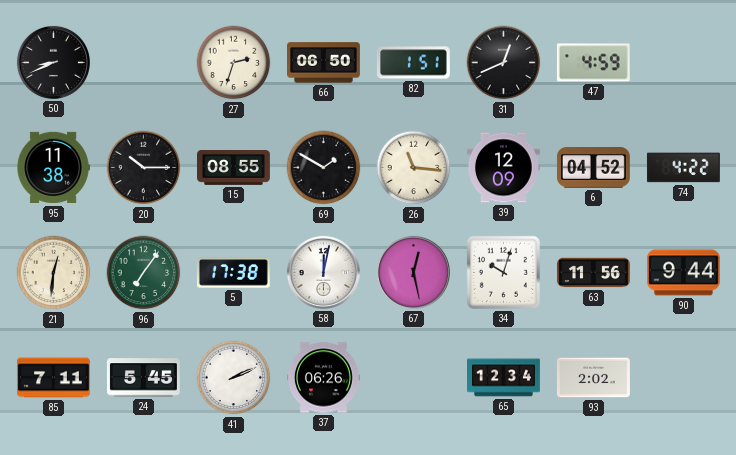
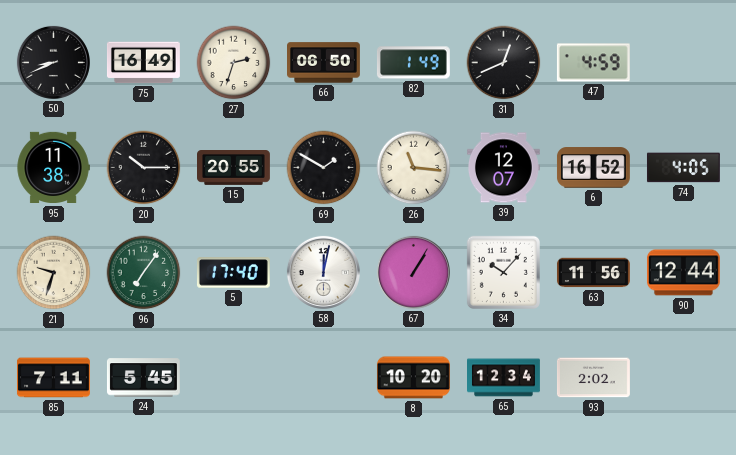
75: none -> 16:49 (143, 63)
82: 1:51 -> 1:49 (413, 63)
15: 08:55 -> 20:55 (234, 168)
39: 12:09 -> 12:07 (503, 168)
6: 04:52 -> 16:52 (593, 168)
74: 4:22 -> 4:05 (683, 168)
21: 12:31 -> 9:33 (54, 273)
5: 17:38 -> 17:40 (233, 273)
67: 12:28 -> 1:05 (413, 272)
34: 10:03 -> 10:07 (503, 272)
90: 9:44 -> 12:44 (683, 273)
41: 2:11 -> none (234, 378)
37: 06:26 -> none (323, 378)
8: none -> 10:20 (413, 378)
